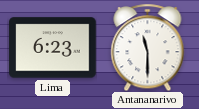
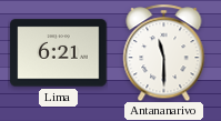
Lima: 6:23 -> 6:21 (59, 53)
